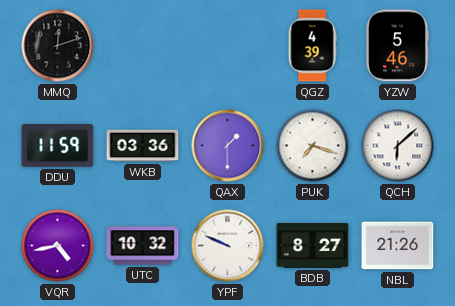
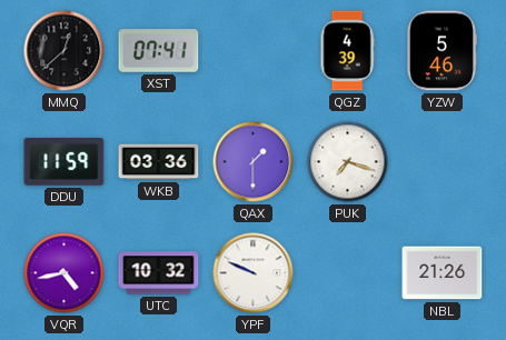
MMQ: 12:12 -> 12:38 (65, 51)
XST: none -> 07:41 (159, 51)
QCH: 6:08 -> none (398, 146)
BDB: 8:27 -> none (313, 246)
